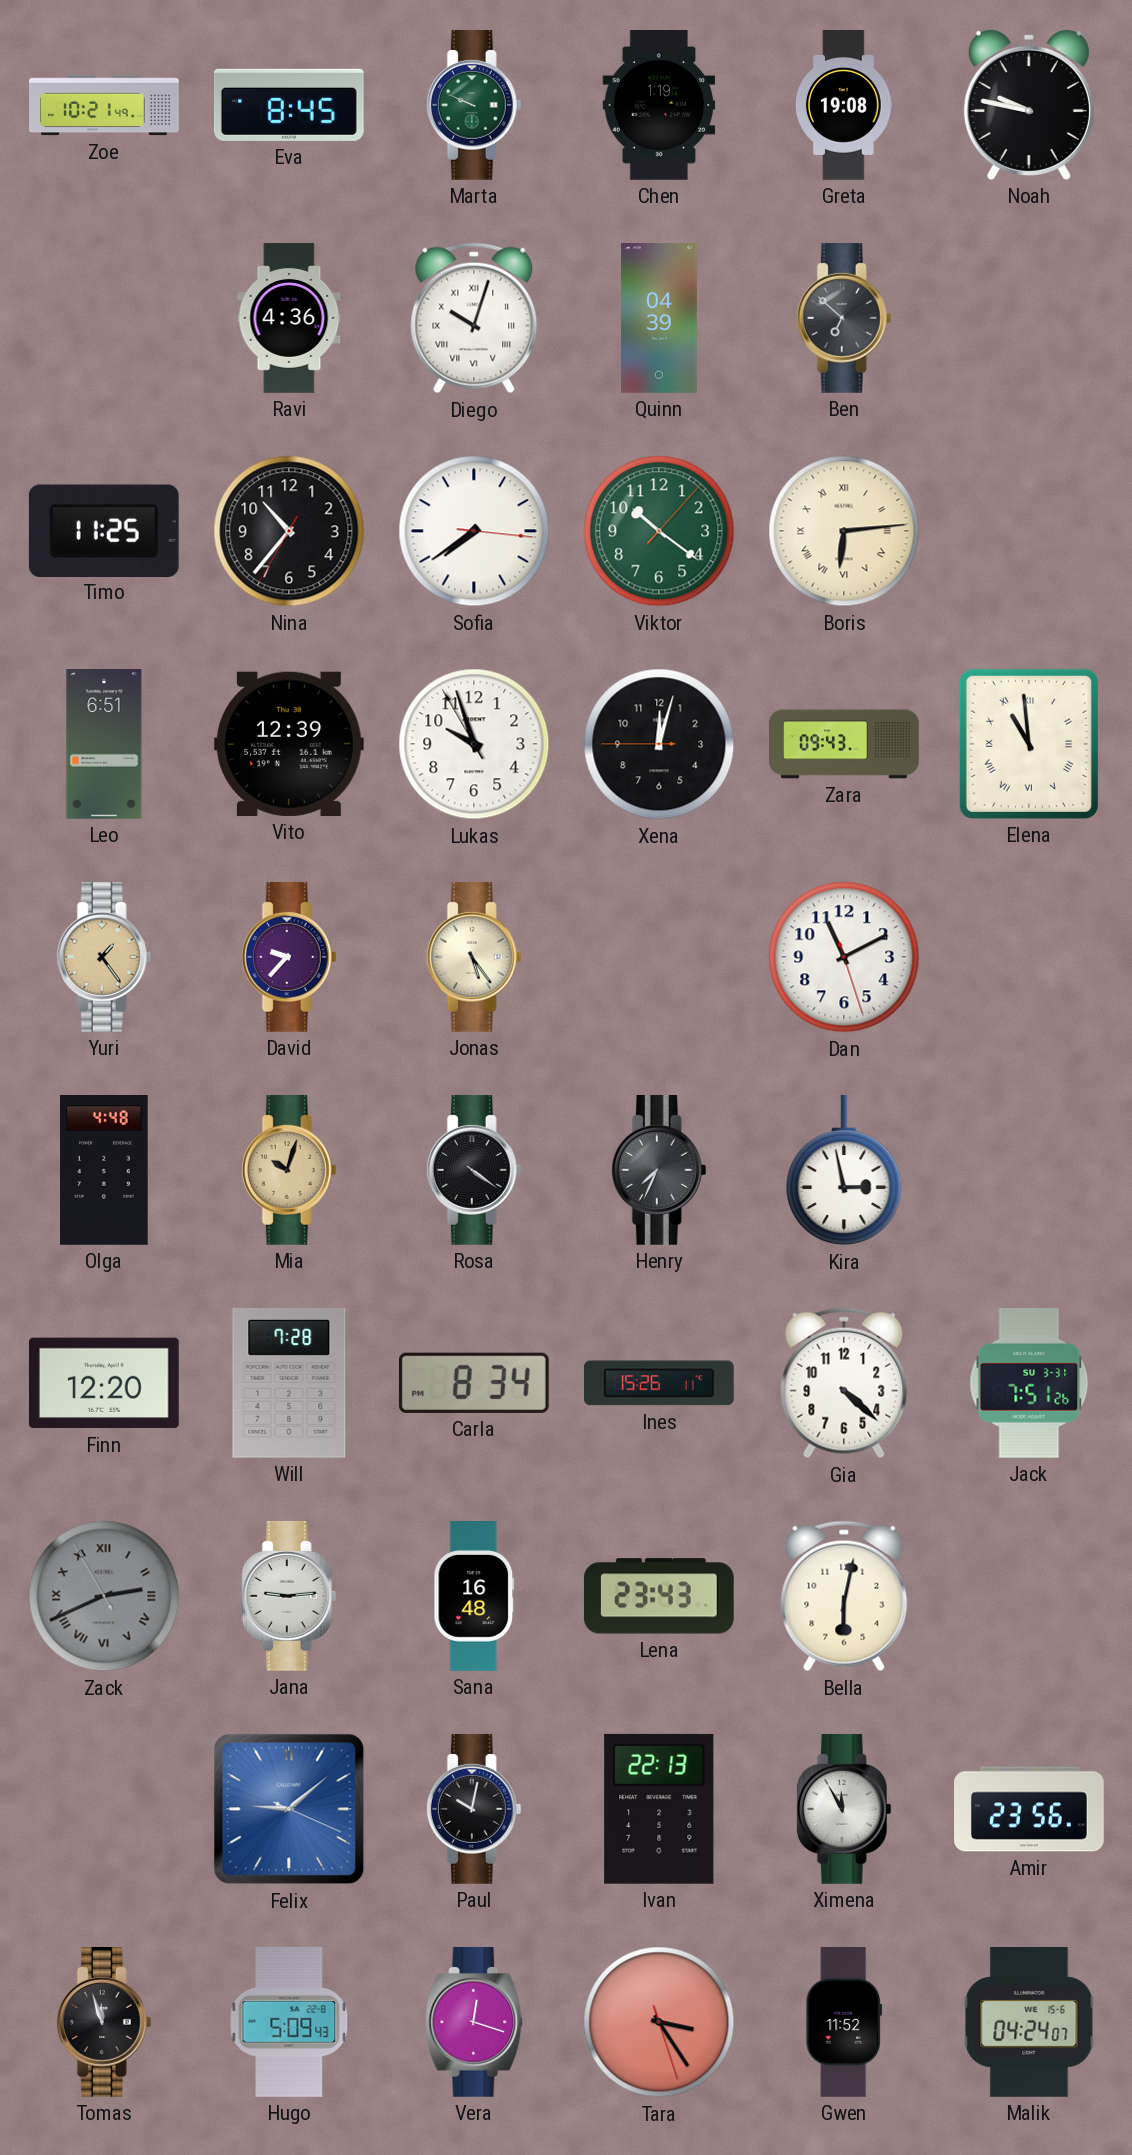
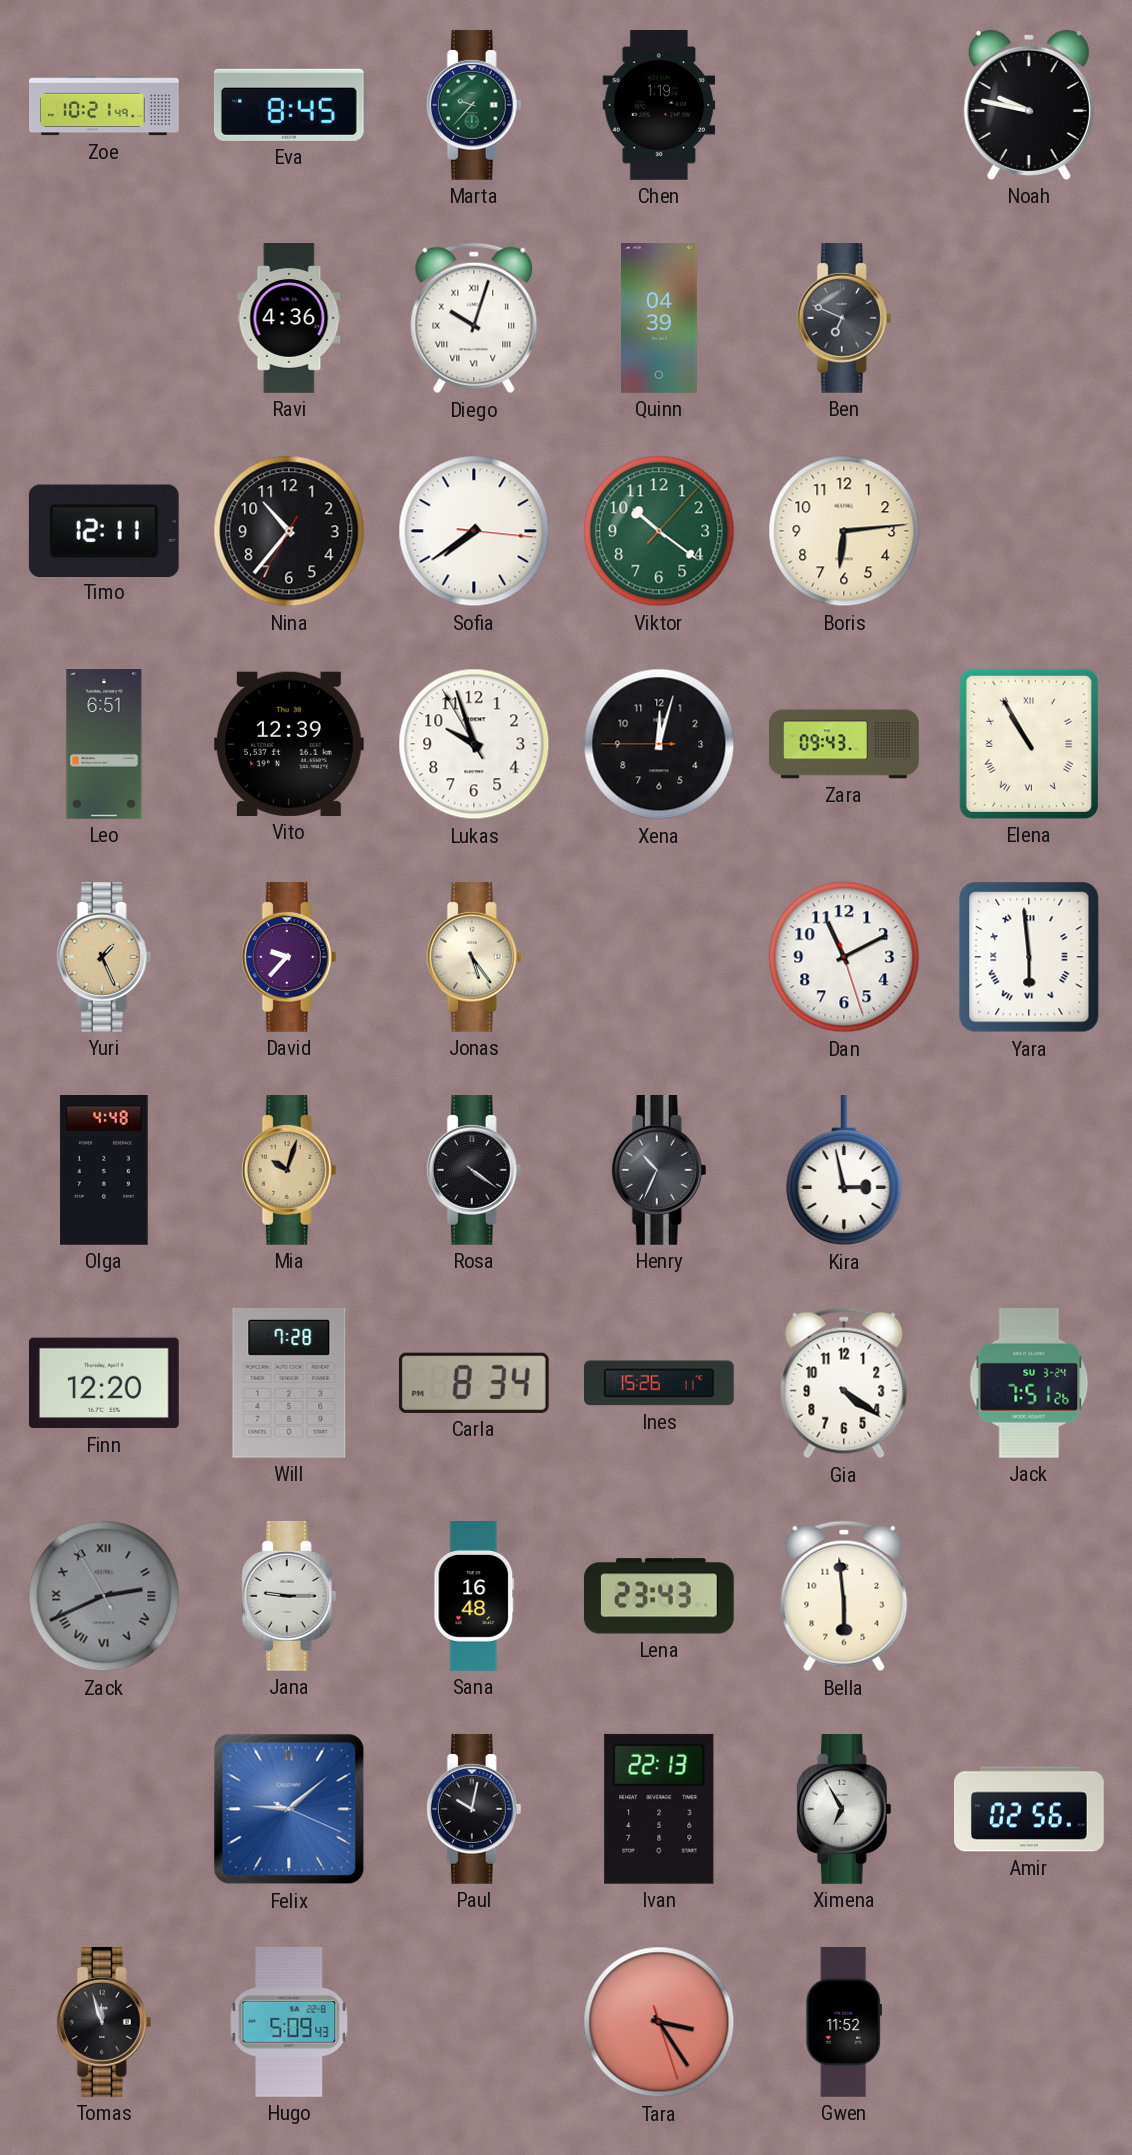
Marta: 9:49 -> 9:37 (474, 105)
Greta: 19:08 -> none (844, 106)
Ben: 6:52 -> 6:49 (844, 318)
Timo: 11:25 -> 12:11 (104, 530)
Boris numerals: Roman -> Arabic (844, 531)
Elena: 10:59 -> 10:55 (1029, 744)
Yuri: 1:24 -> 1:26 (104, 957)
Yara: none -> 5:59 (1029, 957)
Henry: 7:34 -> 10:34 (659, 1170)
Gia: 4:22 -> 4:21 (844, 1383)
Jack date: SU 3-31 -> SU 3-24 (1029, 1383)
Jana: 9:14 -> 9:15 (289, 1596)
Bella: 6:02 -> 5:59 (844, 1596)
Ximena: 11:55 -> 6:55 (844, 1809)
Amir: 23:56 -> 02:56 (1030, 1809)
Vera: 12:18 -> none (474, 2022)
Malik: 04:24 -> none (1029, 2023)
